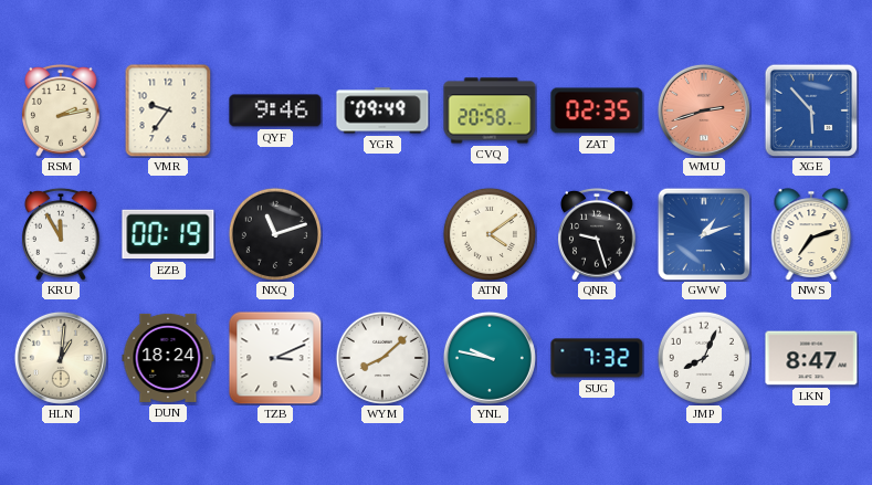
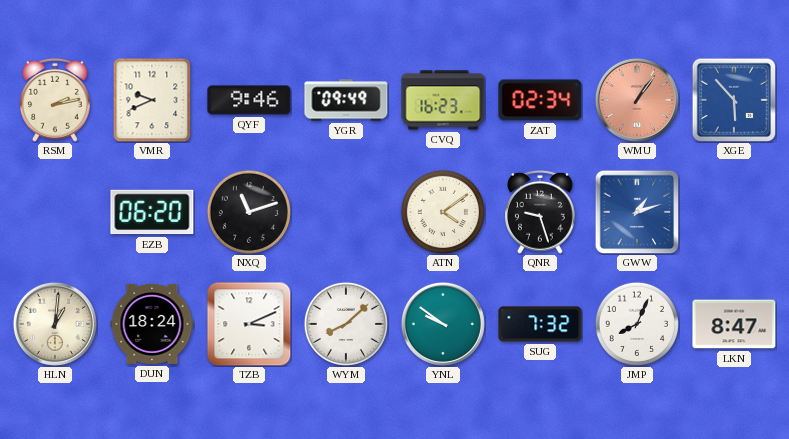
VMR: 9:36 -> 9:41 (152, 100)
CVQ: 20:58 -> 16:23 (443, 100)
ZAT: 02:35 -> 02:34 (540, 100)
WMU: 2:42 -> 1:06 (637, 100)
KRU: 11:55 -> none (62, 234)
EZB: 00:19 -> 06:20 (152, 212)
NWS: 7:12 -> none (811, 234)
YNL: 9:47 -> 9:51 (443, 324)
